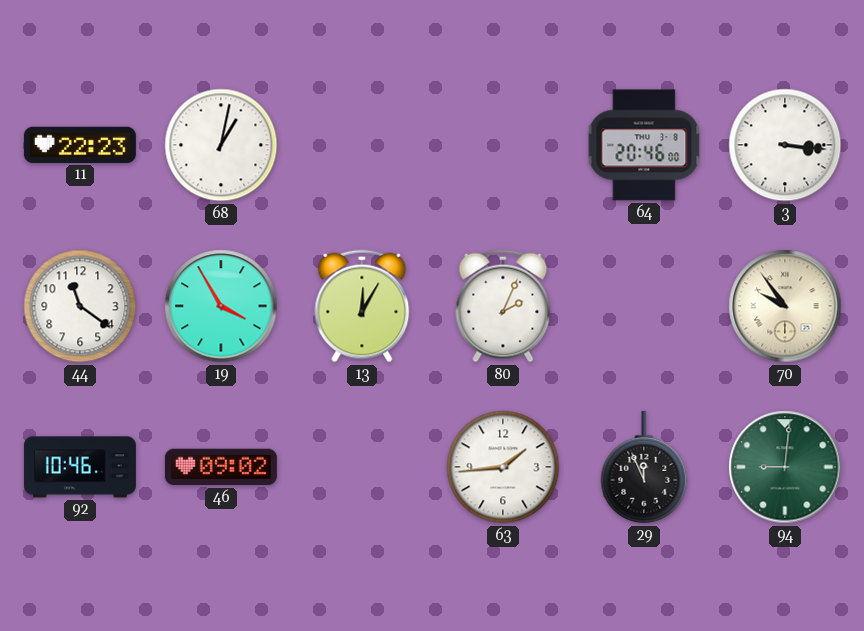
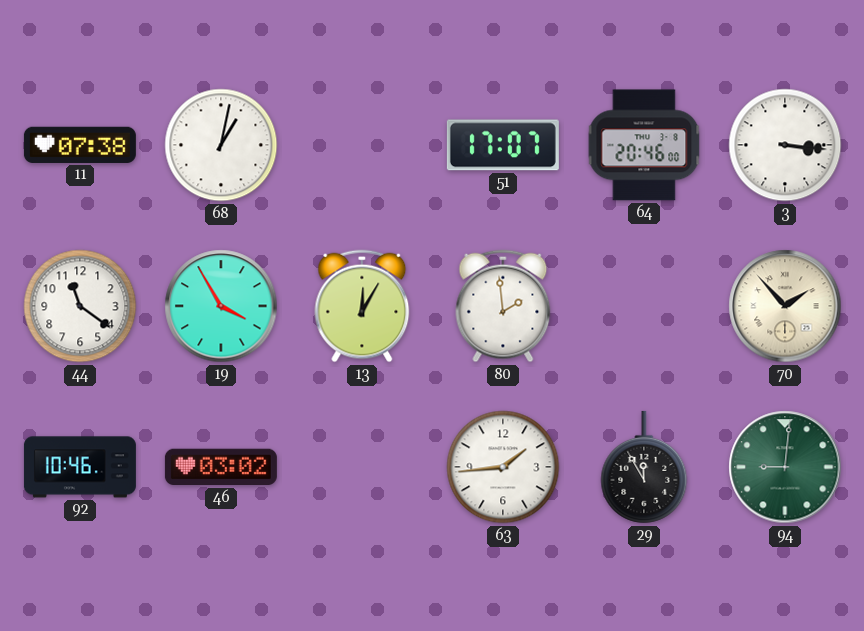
11: 22:23 -> 07:38 (80, 145)
51: none -> 17:07 (503, 145)
80: 2:04 -> 1:59 (503, 306)
70: 9:54 -> 1:53 (785, 306)
46: 09:02 -> 03:02 (221, 467)
29: 11:56 -> 11:55 (644, 467)
